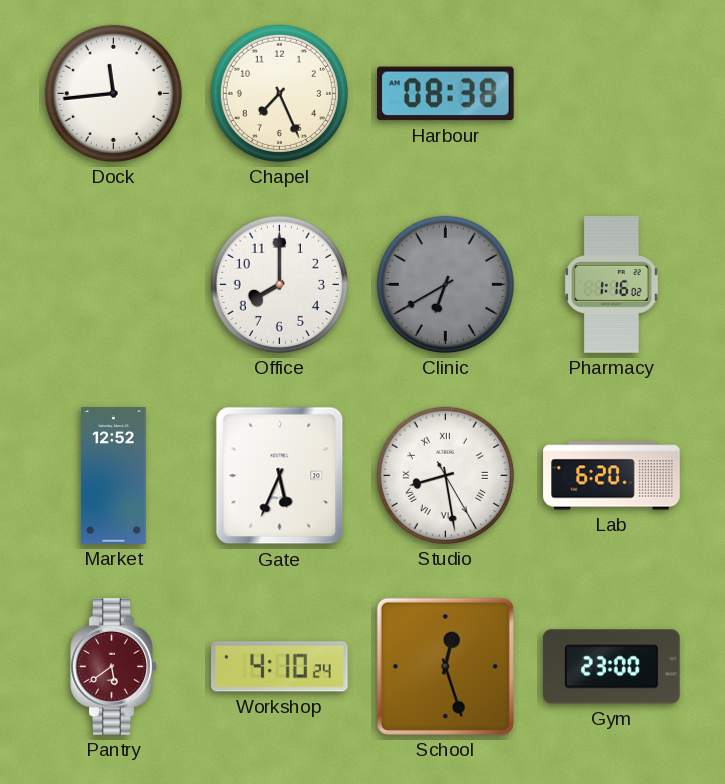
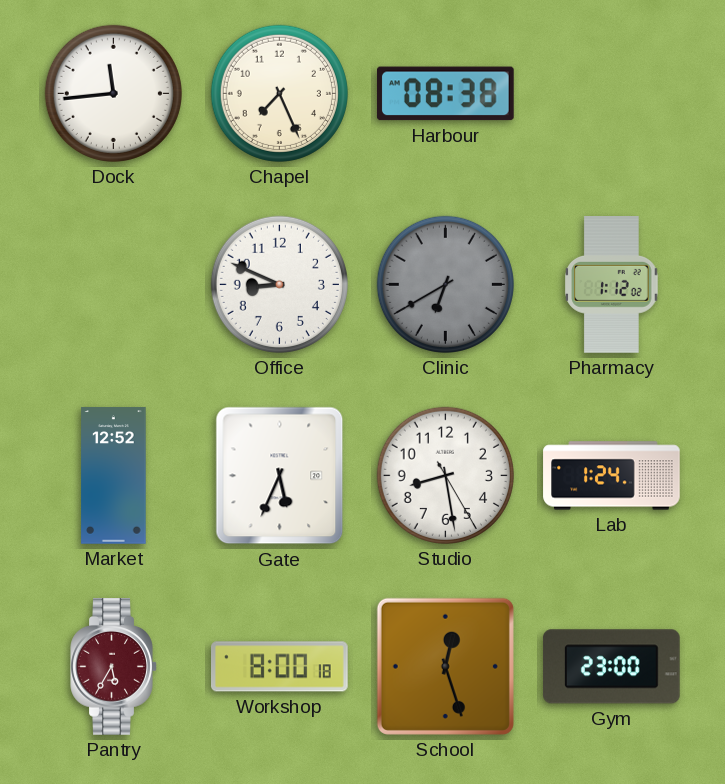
Office: 8:00 -> 8:49 (279, 284)
Pharmacy: 1:16 -> 1:12 (612, 285)
Studio numerals: Roman -> Arabic (445, 475)
Lab: 6:20 -> 1:24 (612, 476)
Pantry: 5:39 -> 5:35 (114, 667)
Workshop: 4:10 -> 8:00 (280, 667)
